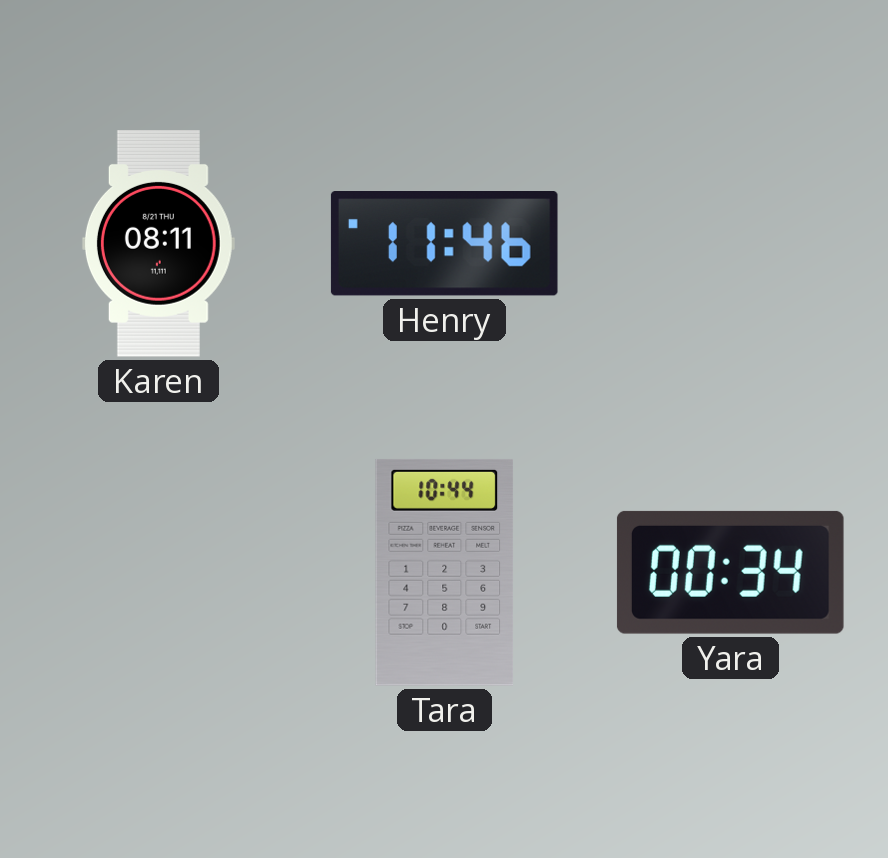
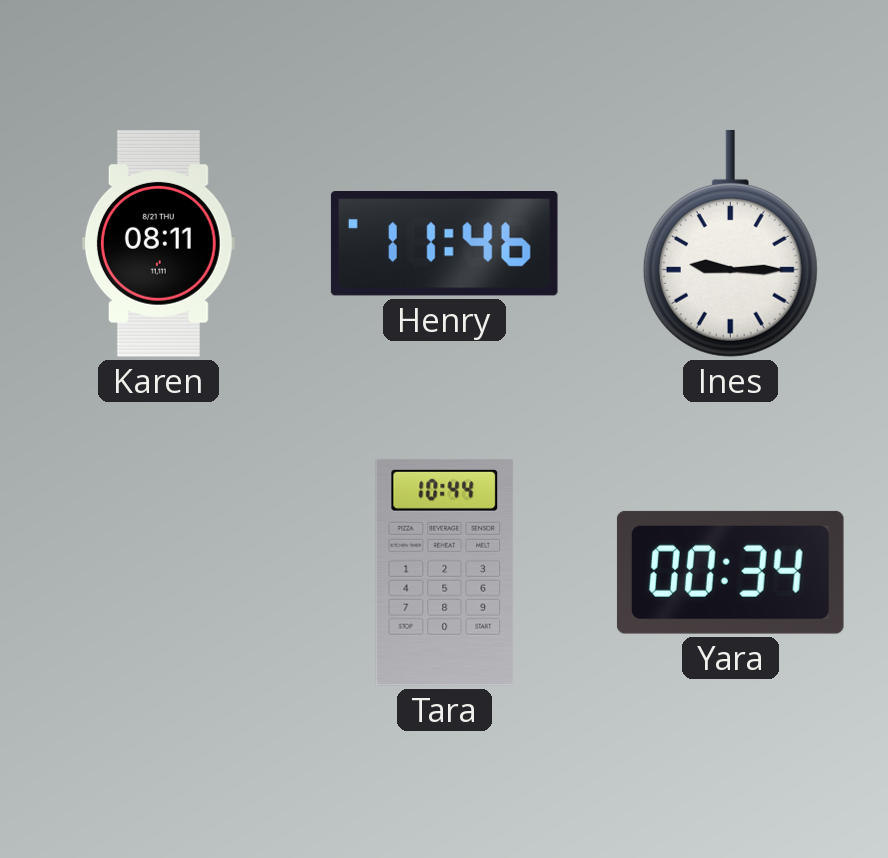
Ines: none -> 9:15 (730, 243)
